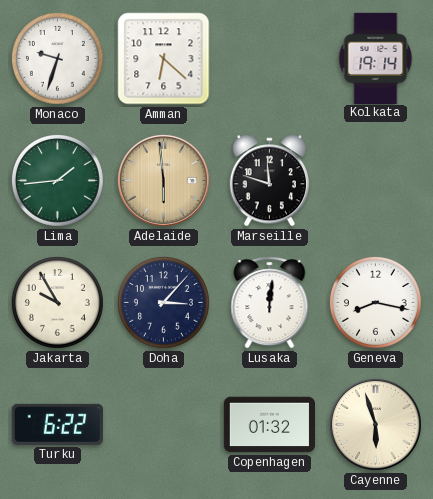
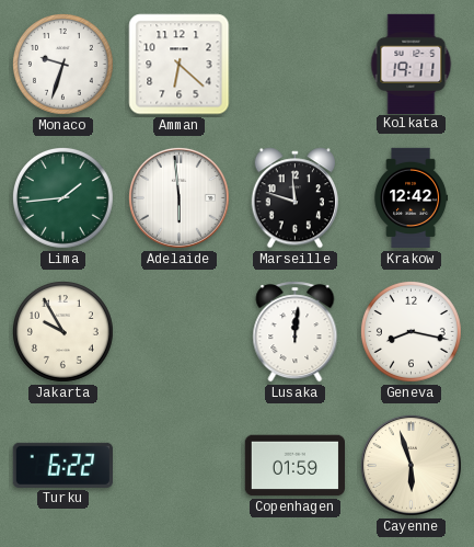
Kolkata: 19:14 -> 19:11 (412, 64)
Adelaide dial: champagne -> white (178, 197)
Krakow: none -> 12:42 (412, 198)
Doha: 3:07 -> none (163, 302)
Copenhagen: 01:32 -> 01:59 (294, 466)
